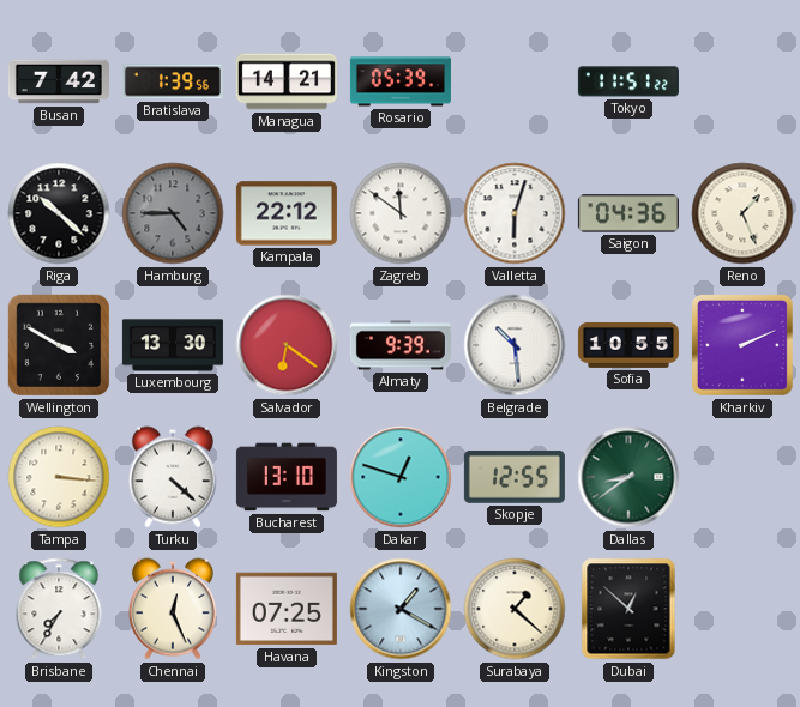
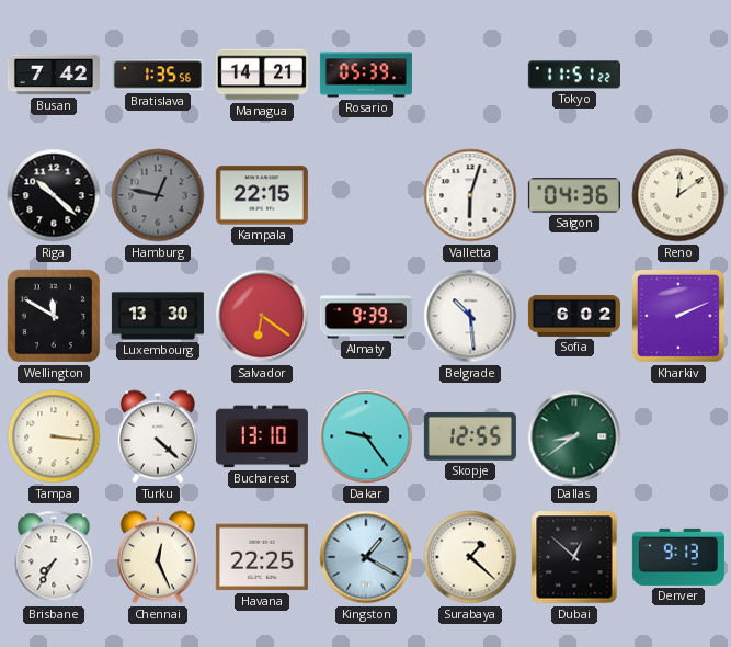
Bratislava: 1:39 -> 1:35 (158, 75)
Hamburg: 4:45 -> 12:47 (158, 195)
Kampala: 22:12 -> 22:15 (262, 195)
Zagreb: 11:51 -> none (401, 213)
Reno: 1:26 -> 12:09 (678, 195)
Wellington: 3:50 -> 11:50 (54, 316)
Sofia: 10:55 -> 6:02 (574, 316)
Dakar: 12:48 -> 9:24 (366, 436)
Havana: 07:25 -> 22:25 (262, 557)
Denver: none -> 9:13 (678, 557)
